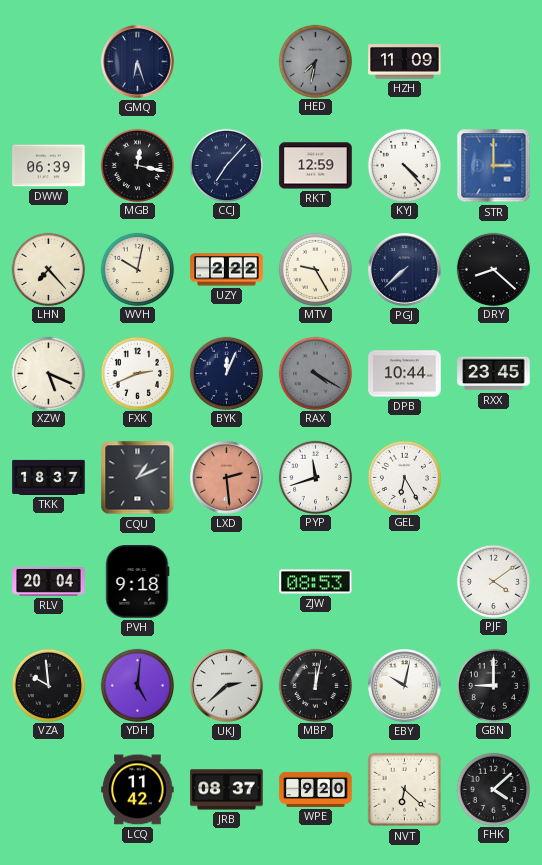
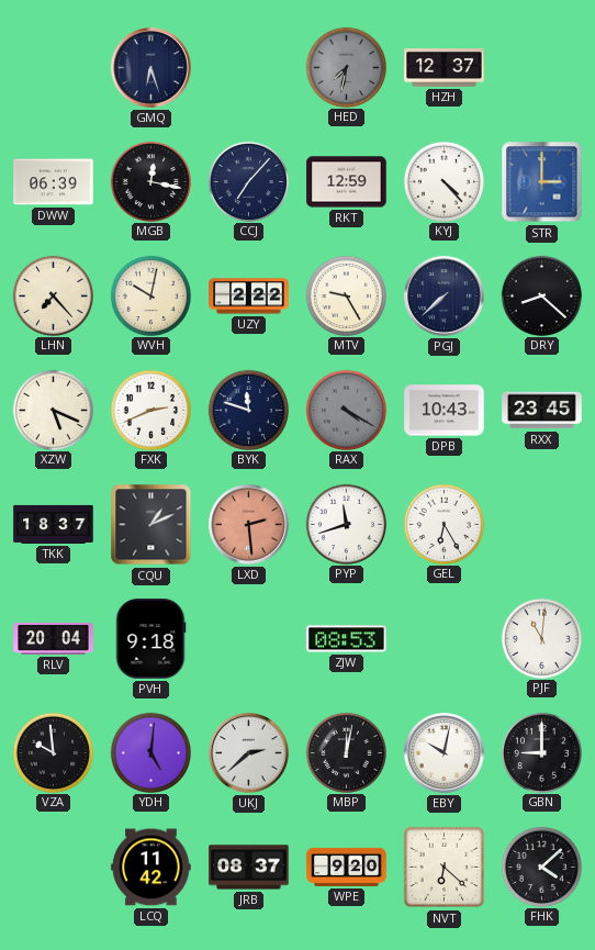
HZH: 11:09 -> 12:37 (445, 68)
BYK: 12:04 -> 11:48 (248, 410)
DPB: 10:44 -> 10:43 (445, 411)
PJF: 4:09 -> 11:01 (541, 638)
